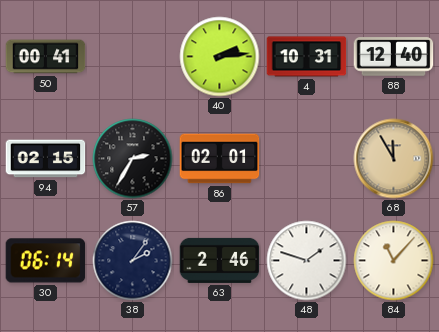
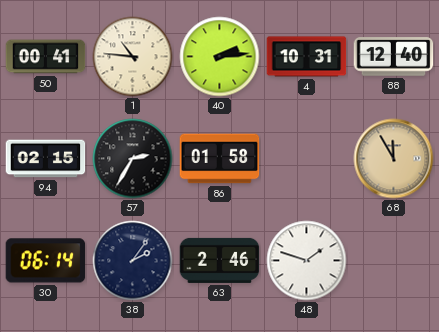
1: none -> 10:46 (133, 57)
86: 02:01 -> 01:58 (220, 159)
84: 11:07 -> none (394, 261)
